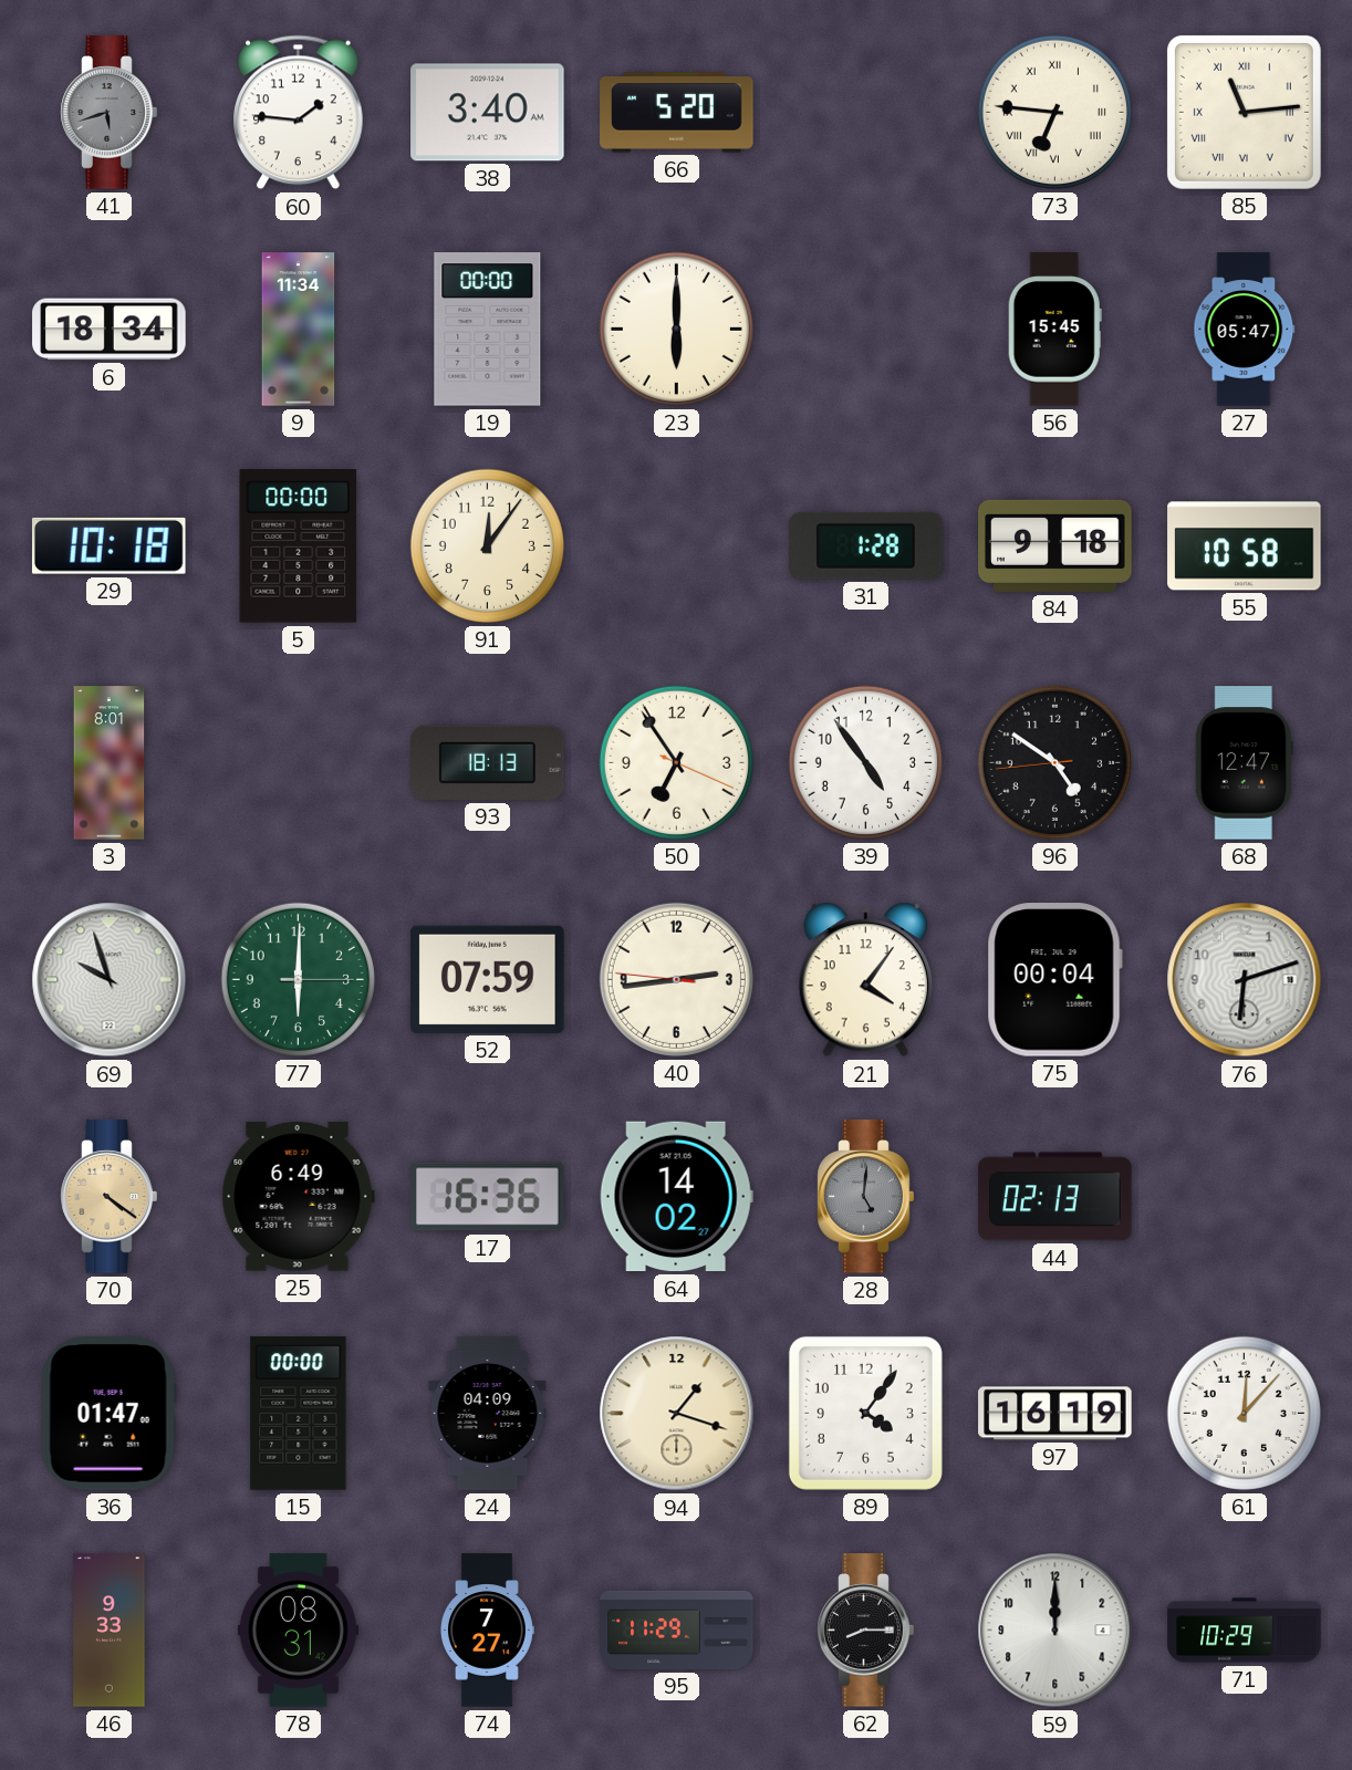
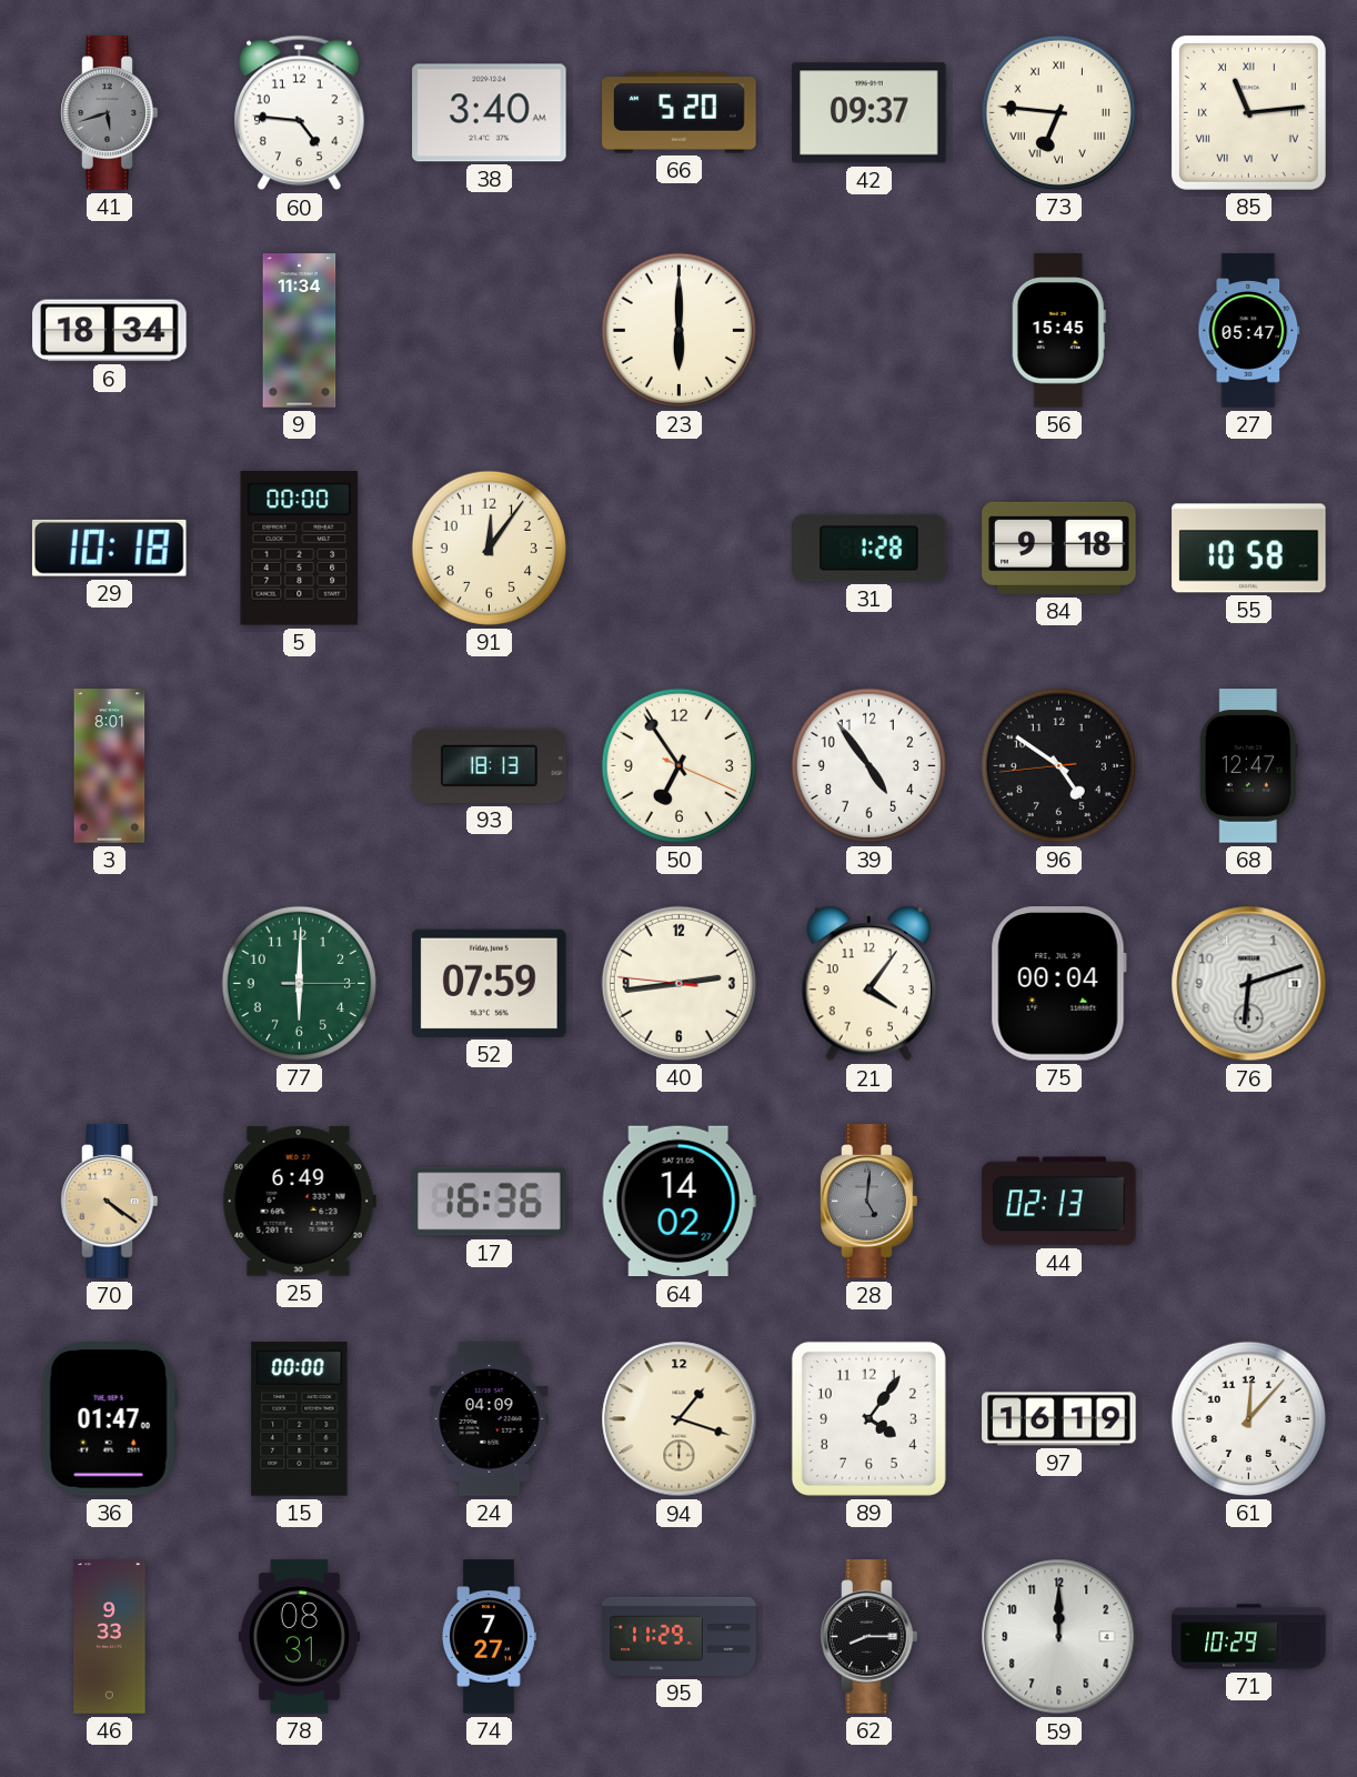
60: 1:46 -> 4:46 (300, 113)
42: none -> 09:37 (870, 113)
19: 00:00 -> none (488, 330)
69: 9:57 -> none (110, 980)
